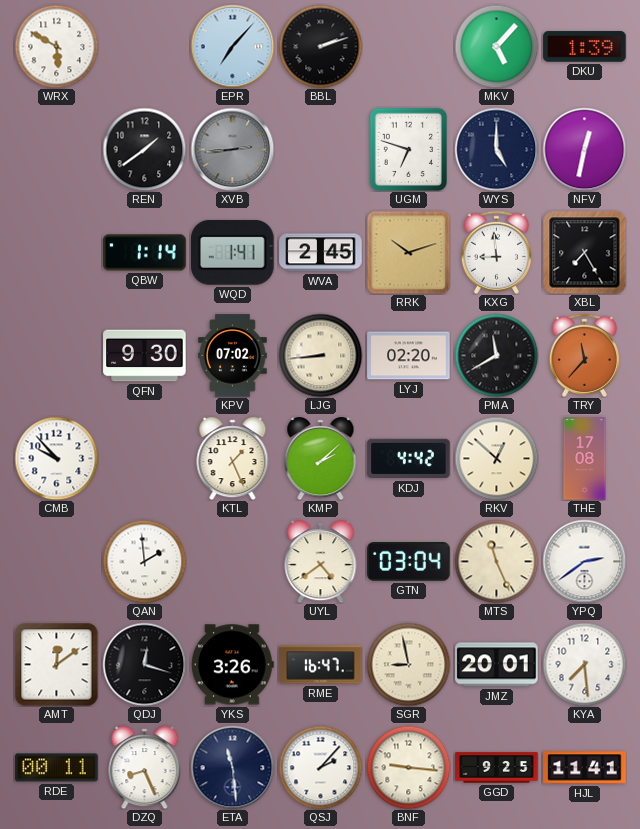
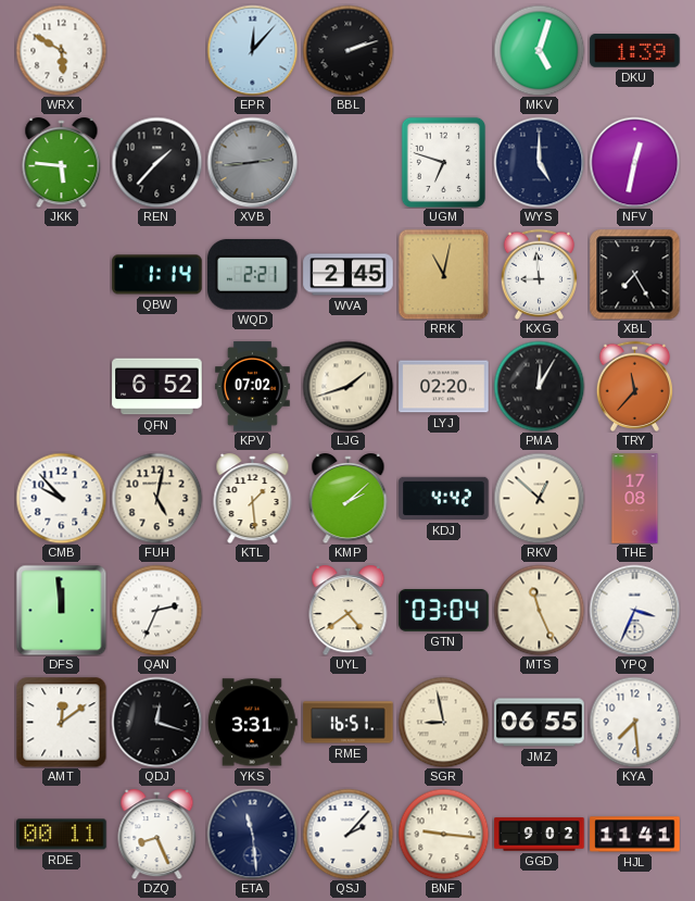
EPR: 7:07 -> 12:07 (252, 50)
MKV: 5:07 -> 5:03 (539, 50)
JKK: none -> 5:46 (62, 163)
REN: 1:39 -> 1:37 (156, 162)
WQD: 1:41 -> 2:21 (253, 274)
RRK: 10:12 -> 11:02 (443, 274)
QFN: 9:30 -> 6:52 (157, 387)
LJG: 8:44 -> 1:42 (347, 386)
PMA: 11:40 -> 12:05 (539, 386)
FUH: none -> 5:02 (156, 498)
KTL: 1:26 -> 1:29 (253, 499)
DFS: none -> 11:59 (61, 610)
QAN: 1:59 -> 2:34 (156, 610)
YPQ: 2:39 -> 3:34 (634, 610)
YKS: 3:26 -> 3:31 (252, 723)
RME: 16:47 -> 16:51 (349, 723)
JMZ: 20:01 -> 06:55 (540, 723)
GGD: 9:25 -> 9:02 (540, 835)
